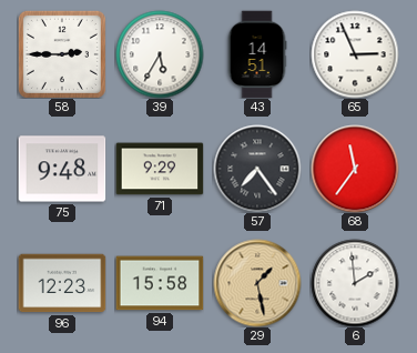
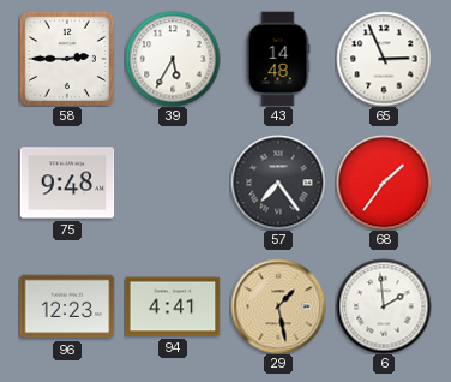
43: 14:51 -> 14:48 (278, 59)
71: 9:29 -> none (160, 169)
68: 11:36 -> 1:36 (384, 183)
94: 15:58 -> 4:41 (173, 306)
